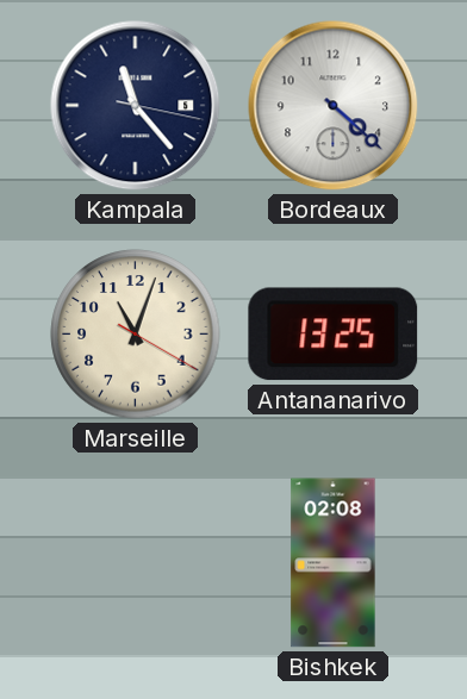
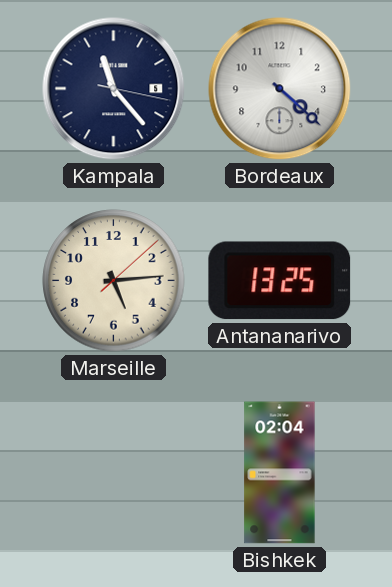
Marseille: 11:03 -> 5:14 (114, 281)
Bishkek: 02:08 -> 02:04 (280, 473)
